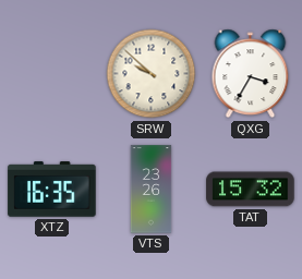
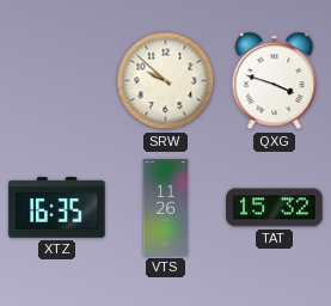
QXG: 3:35 -> 3:48 (275, 81)
VTS: 23:26 -> 11:26 (166, 208)
